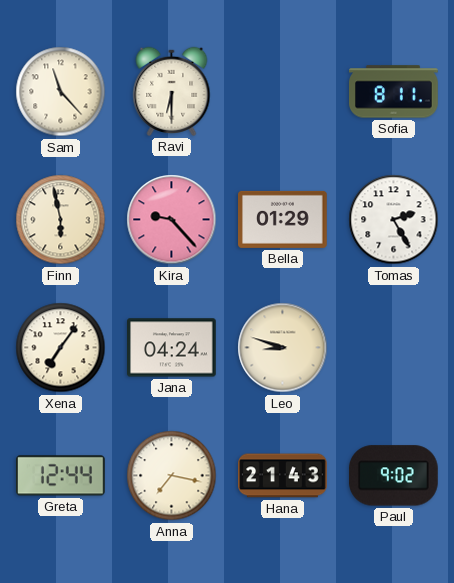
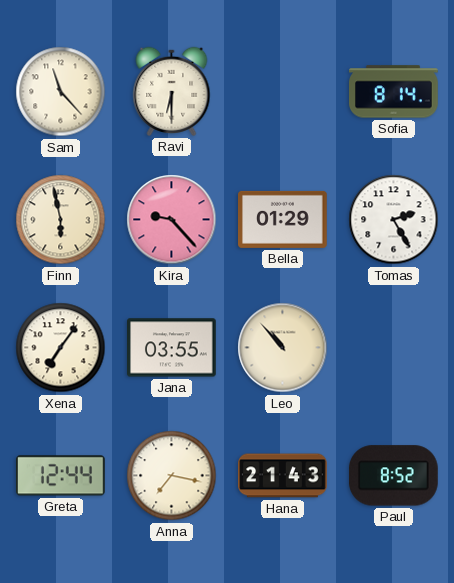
Sofia: 8:11 -> 8:14 (394, 92)
Jana: 04:24 -> 03:55 (172, 348)
Leo: 8:48 -> 10:53 (283, 348)
Paul: 9:02 -> 8:52 (393, 476)
